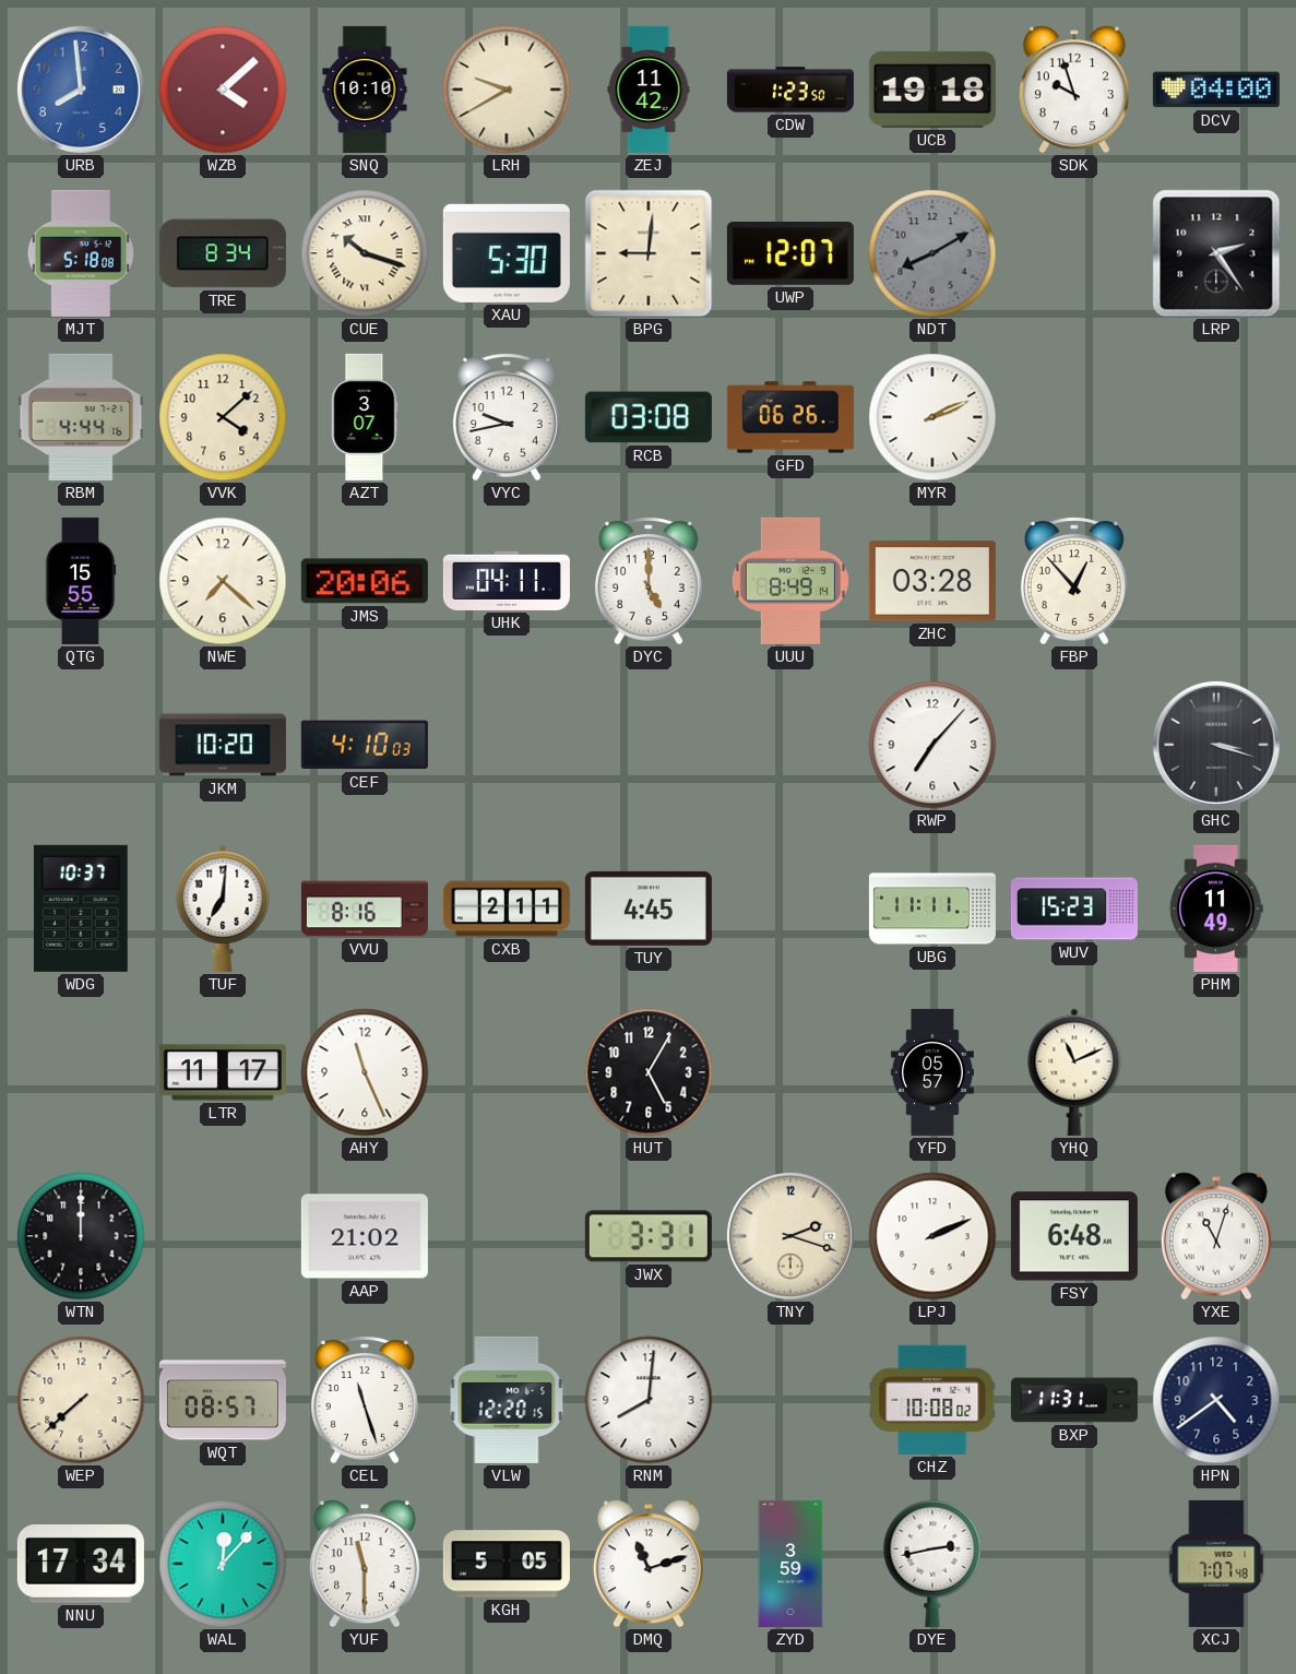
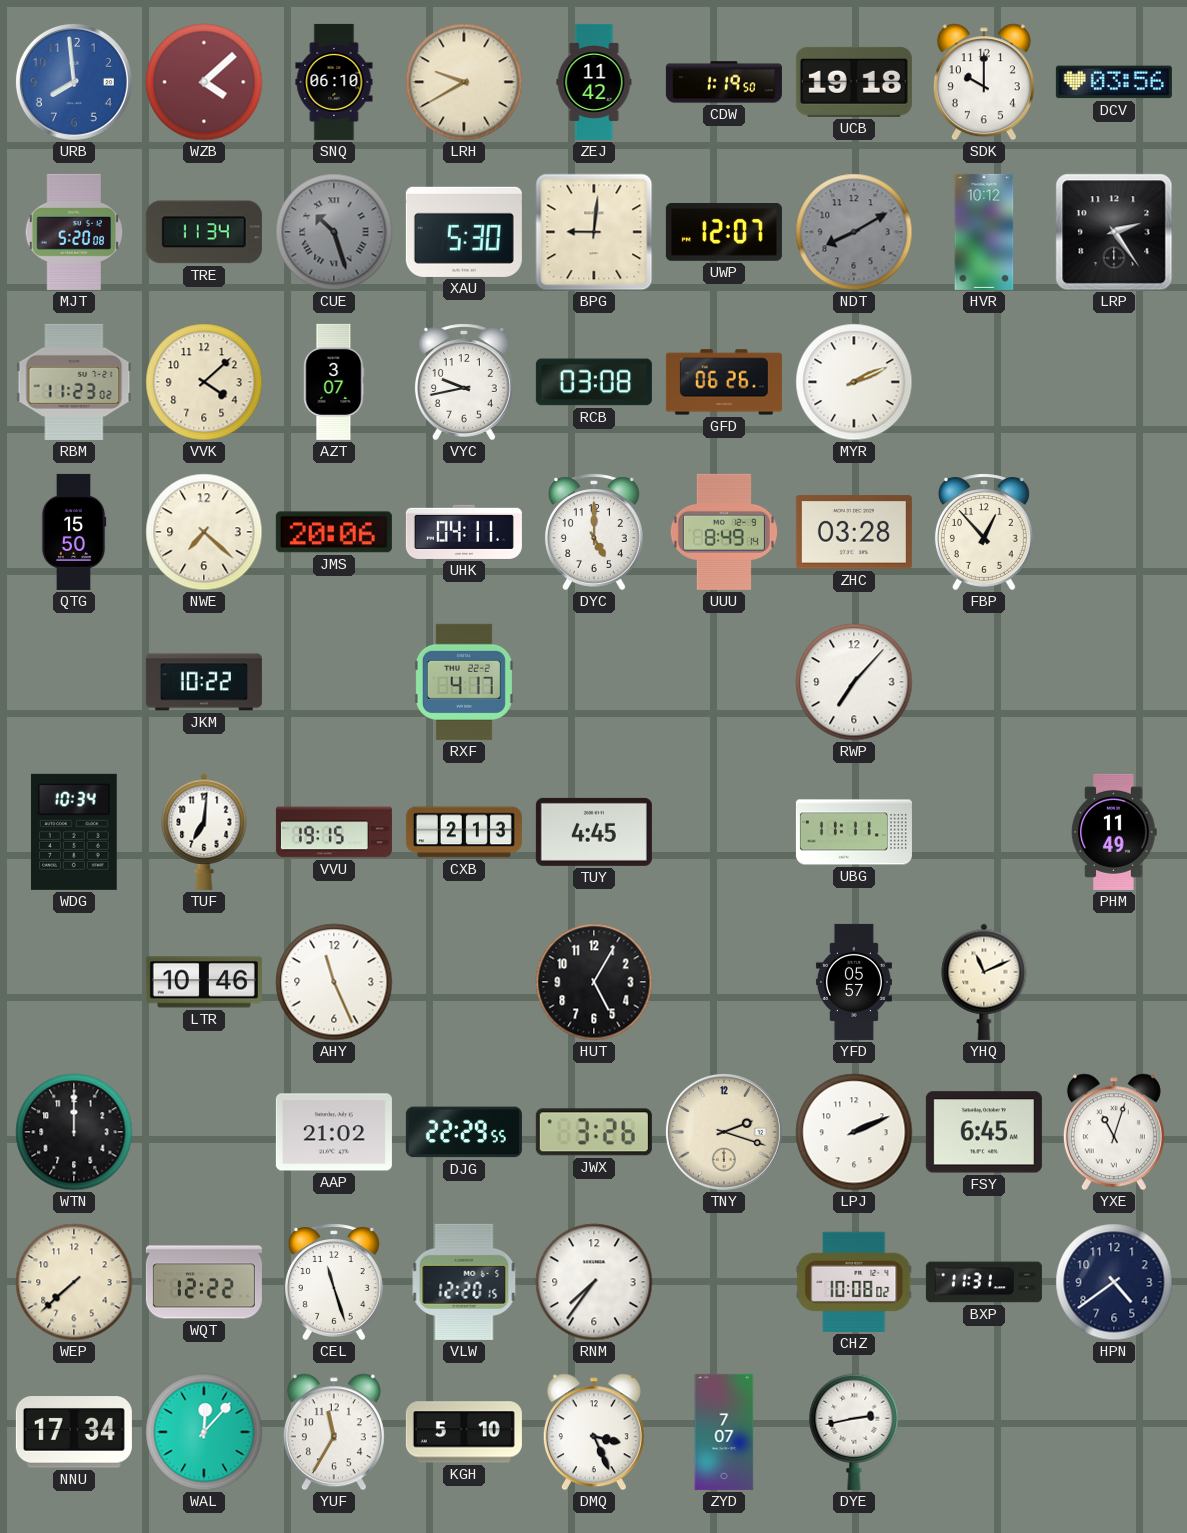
SNQ: 10:10 -> 06:10 (334, 82)
CDW: 1:23 -> 1:19 (724, 82)
SDK: 9:57 -> 10:00 (984, 82)
DCV: 04:00 -> 03:56 (1114, 82)
MJT: 5:18 -> 5:20 (74, 232)
TRE: 8:34 -> 11:34 (204, 232)
CUE: 10:18 -> 10:27 (334, 232)
CUE dial: cream -> grey (334, 232)
HVR: none -> 10:12 (984, 232)
RBM: 4:44 -> 11:23 (74, 382)
QTG: 15:55 -> 15:50 (74, 532)
JKM: 10:20 -> 10:22 (204, 682)
CEF: 4:10 -> none (365, 745)
RXF: none -> 4:17 (464, 682)
GHC: 3:18 -> none (1216, 745)
WDG: 10:37 -> 10:34 (74, 832)
VVU: 8:16 -> 19:15 (334, 832)
CXB: 2:11 -> 2:13 (464, 832)
WUV: 15:23 -> none (1074, 909)
LTR: 11:17 -> 10:46 (204, 982)
DJG: none -> 22:29 (464, 1132)
JWX: 3:31 -> 3:26 (594, 1132)
FSY: 6:48 -> 6:45 (984, 1132)
WQT: 08:57 -> 12:22 (204, 1282)
RNM: 8:01 -> 7:36 (594, 1282)
YUF: 11:30 -> 11:35 (334, 1432)
KGH: 5:05 -> 5:10 (464, 1432)
DMQ: 11:12 -> 3:26 (594, 1432)
ZYD: 3:59 -> 7:07 (724, 1432)
XCJ: 7:07 -> none (1216, 1564)
